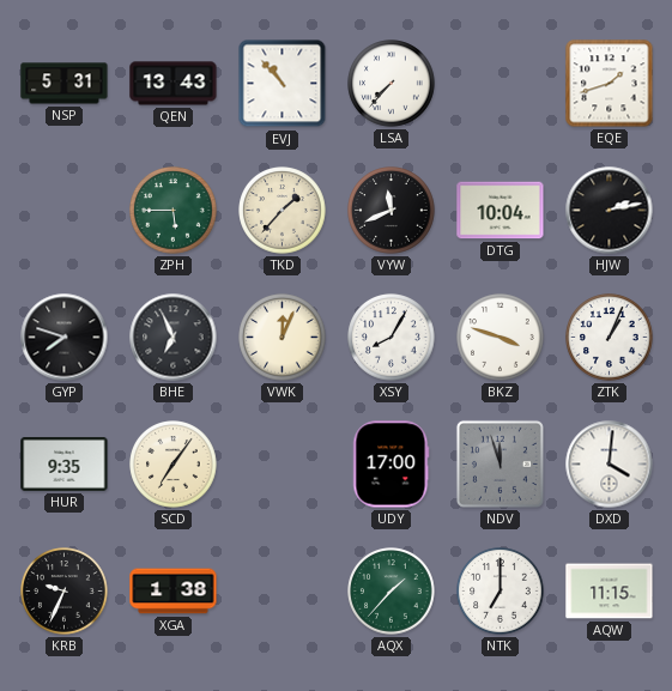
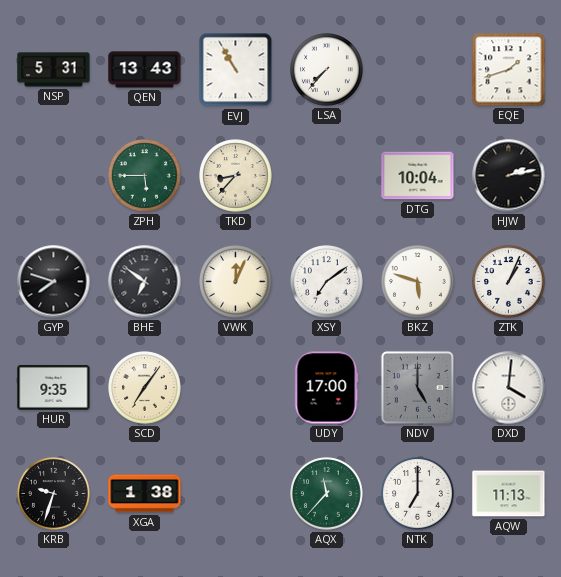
EVJ: 10:53 -> 10:55 (236, 70)
TKD: 1:37 -> 8:37 (236, 176)
VYW: 11:41 -> none (392, 211)
BHE: 6:56 -> 6:51 (145, 282)
XSY: 8:05 -> 7:09 (327, 282)
BKZ: 3:48 -> 5:48 (418, 282)
NDV: 11:57 -> 5:00 (417, 387)
KRB: 9:34 -> 9:33 (54, 494)
AQX: 1:37 -> 11:37 (327, 494)
AQW: 11:15 -> 11:13 (509, 494)
